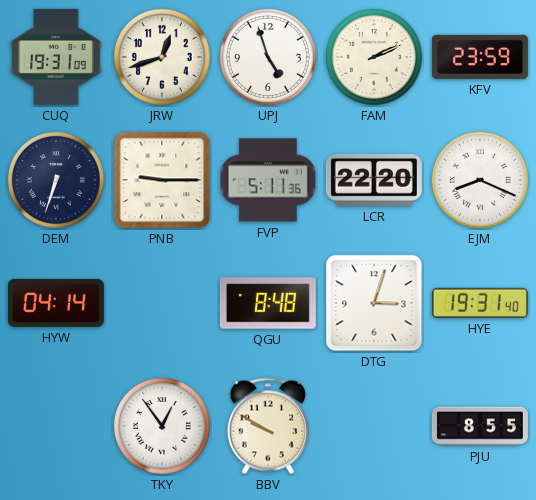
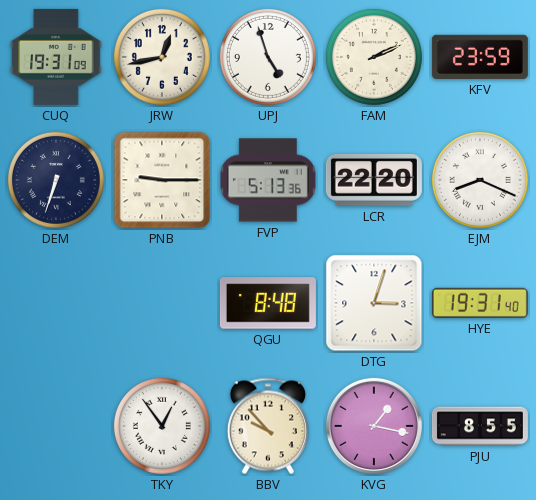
JRW: 12:42 -> 12:43 (162, 57)
FVP: 5:11 -> 5:13 (268, 180)
HYW: 04:14 -> none (56, 303)
BBV: 9:50 -> 9:53 (268, 426)
KVG: none -> 1:17 (374, 426)
